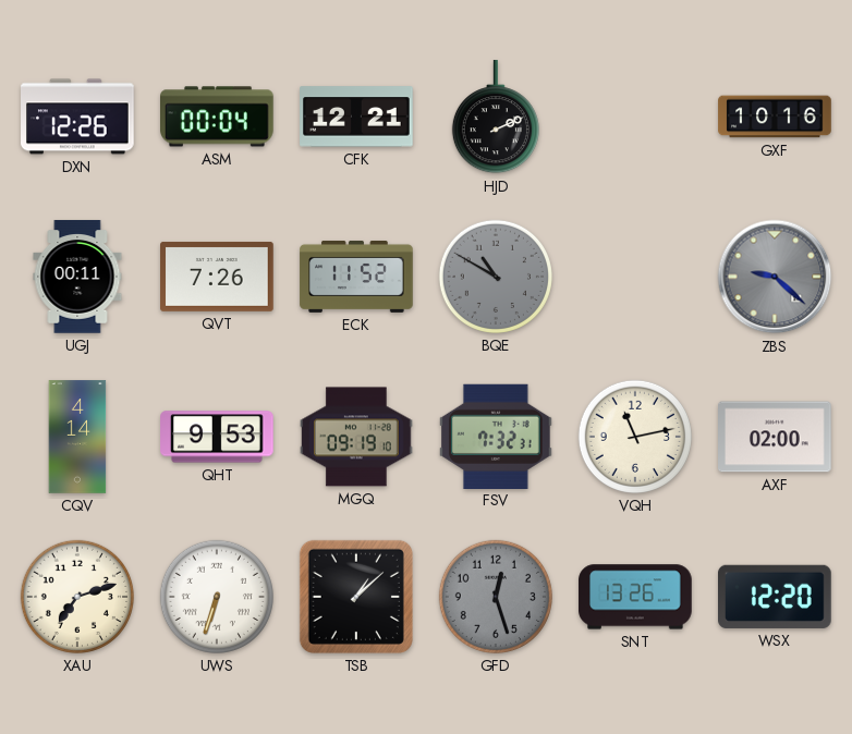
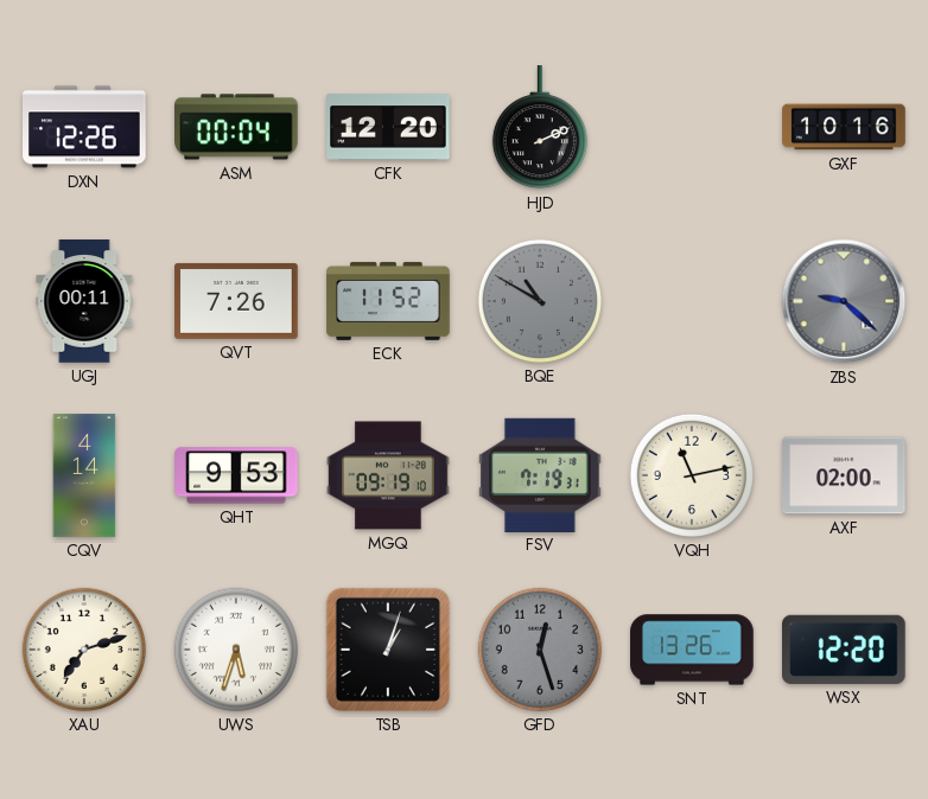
CFK: 12:21 -> 12:20 (388, 127)
FSV: 7:32 -> 7:19 (541, 474)
UWS: 6:33 -> 5:33 (236, 650)
TSB: 1:08 -> 1:03 (388, 650)
